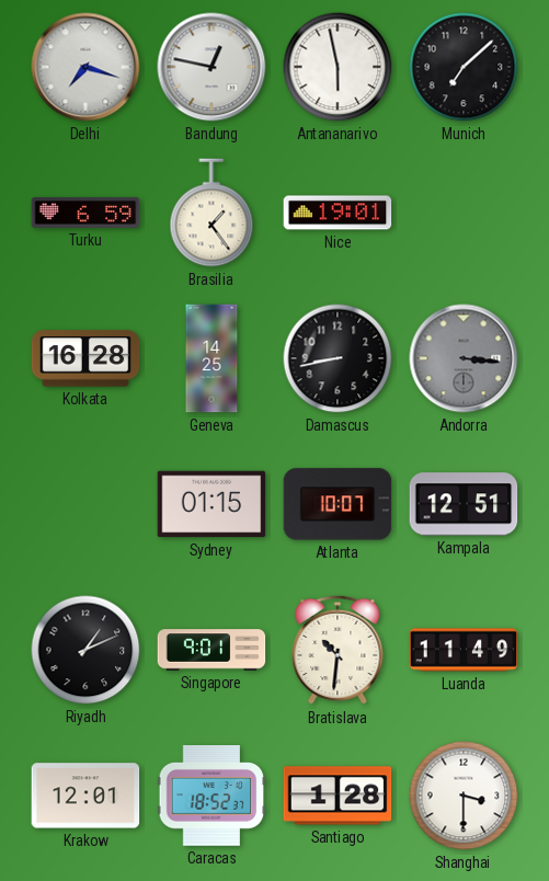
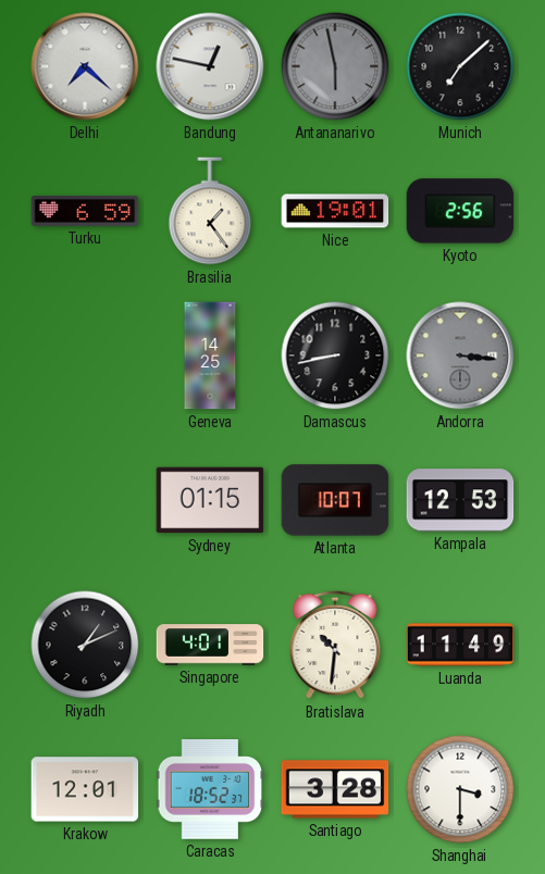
Delhi: 7:18 -> 7:22 (85, 66)
Antananarivo dial: white -> grey (335, 66)
Kyoto: none -> 2:56 (460, 211)
Kolkata: 16:28 -> none (85, 358)
Kampala: 12:51 -> 12:53 (460, 500)
Singapore: 9:01 -> 4:01 (210, 645)
Santiago: 1:28 -> 3:28 (335, 789)
